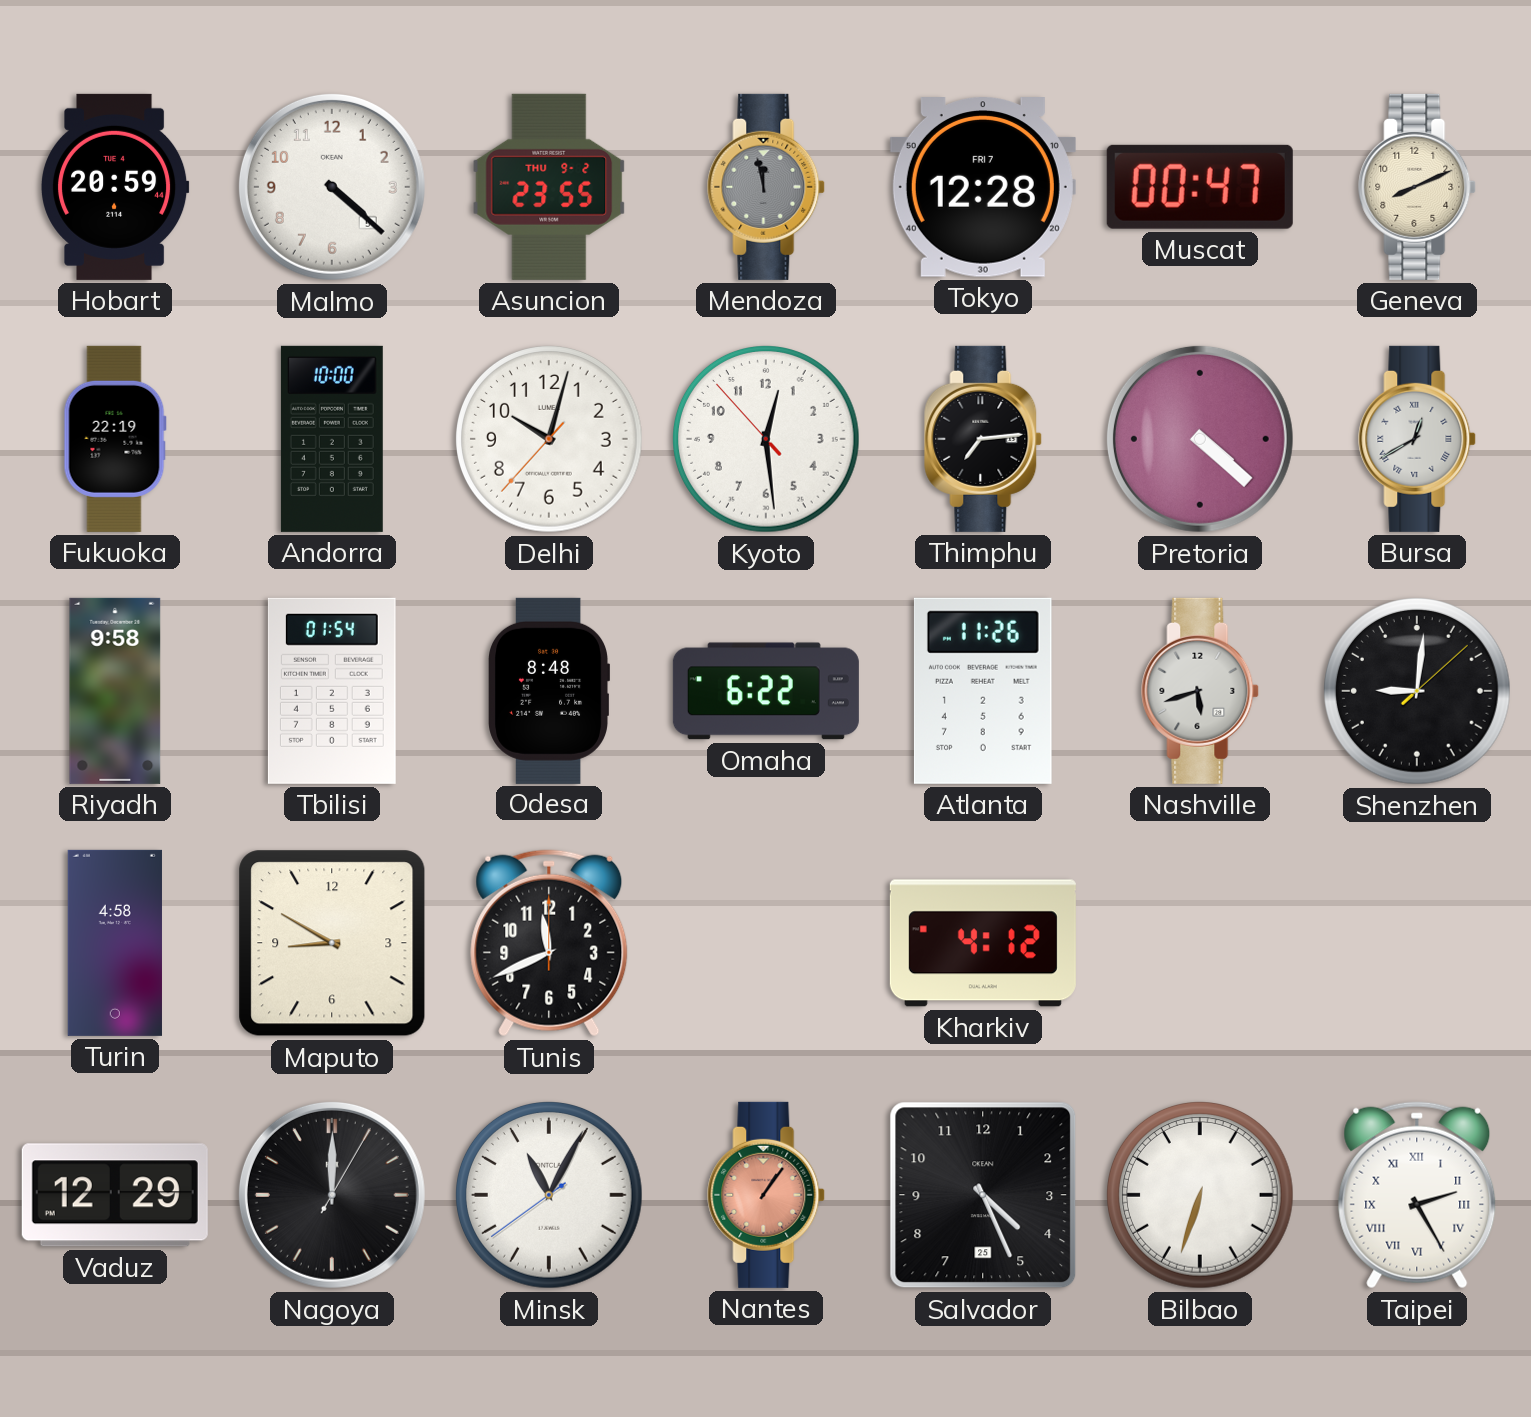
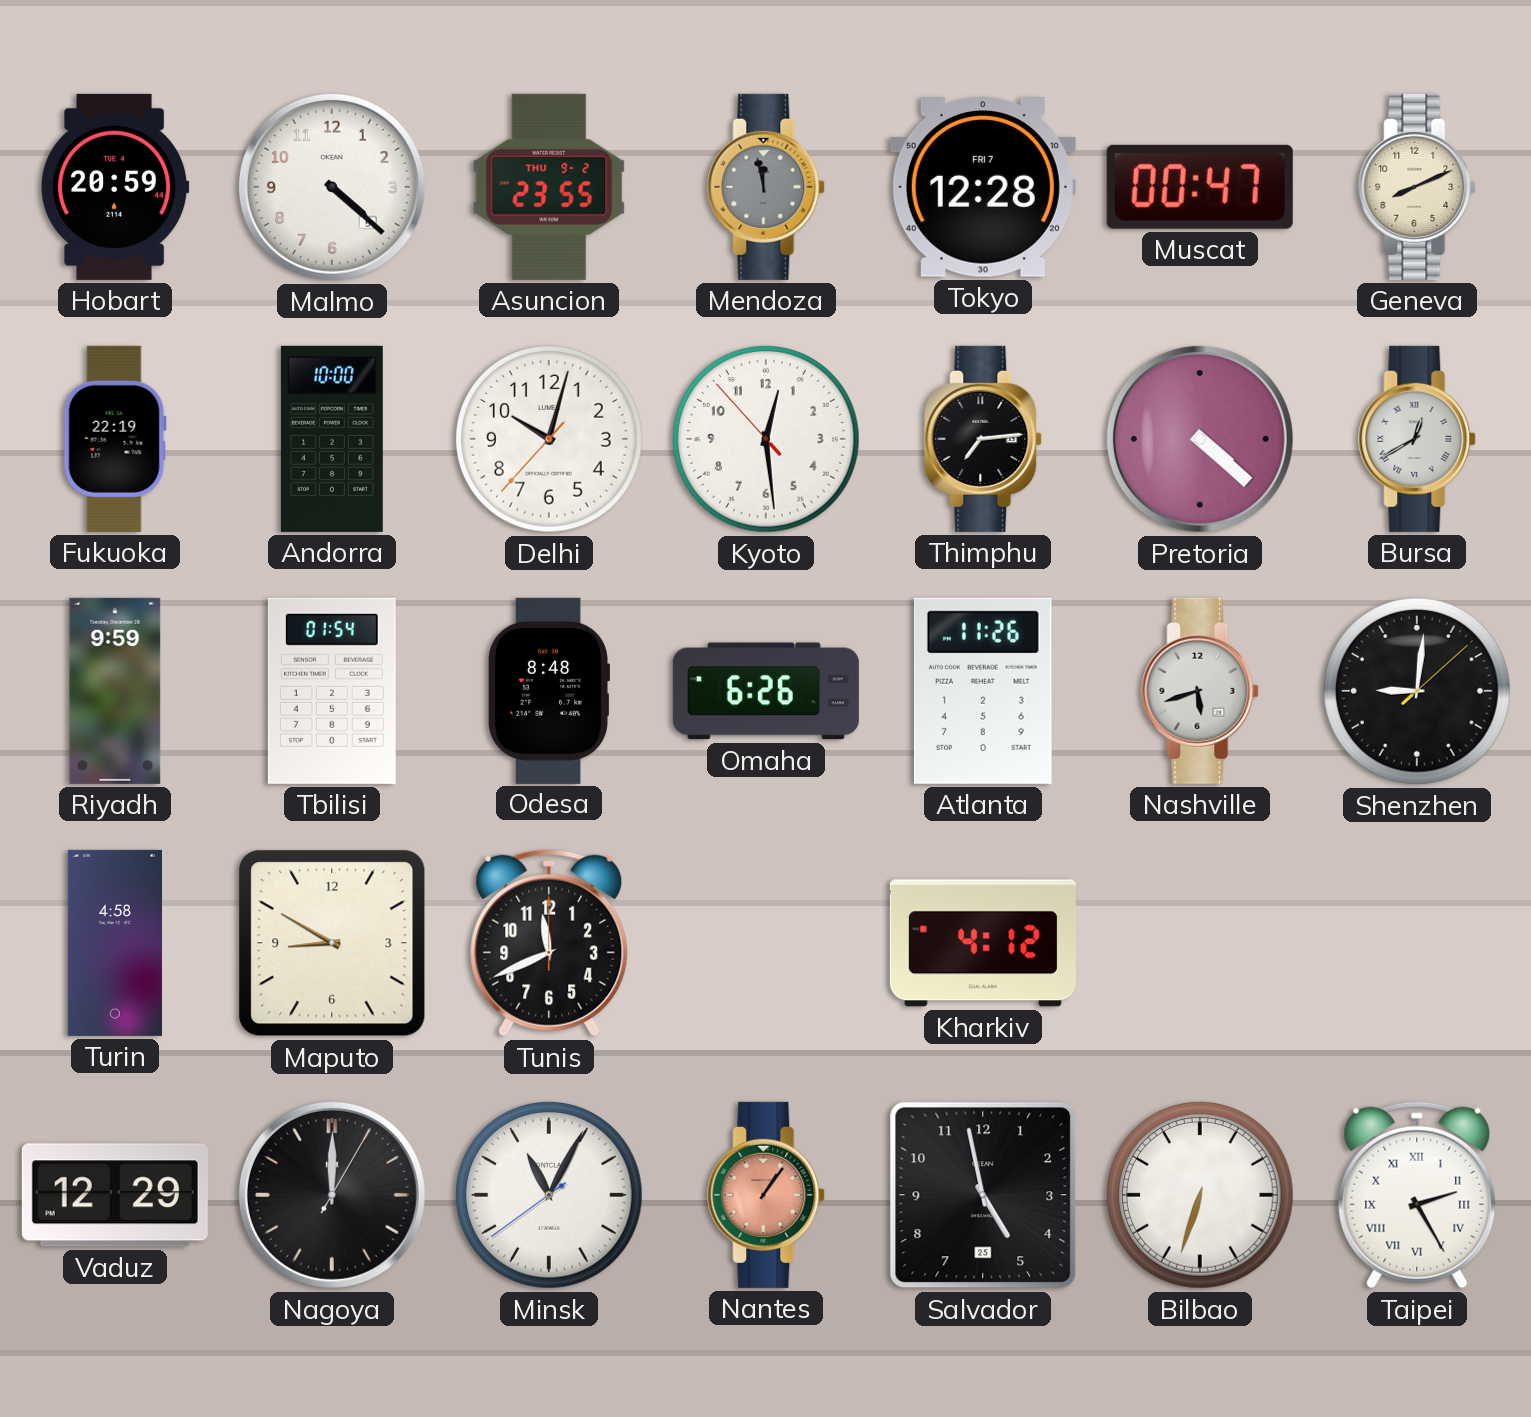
Riyadh: 9:58 -> 9:59 (115, 691)
Omaha: 6:22 -> 6:26 (766, 691)
Salvador: 4:26 -> 4:58 (983, 1195)
